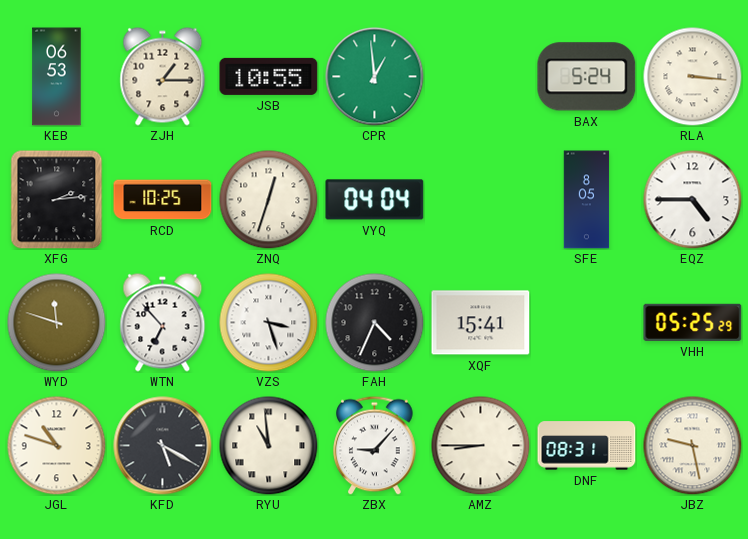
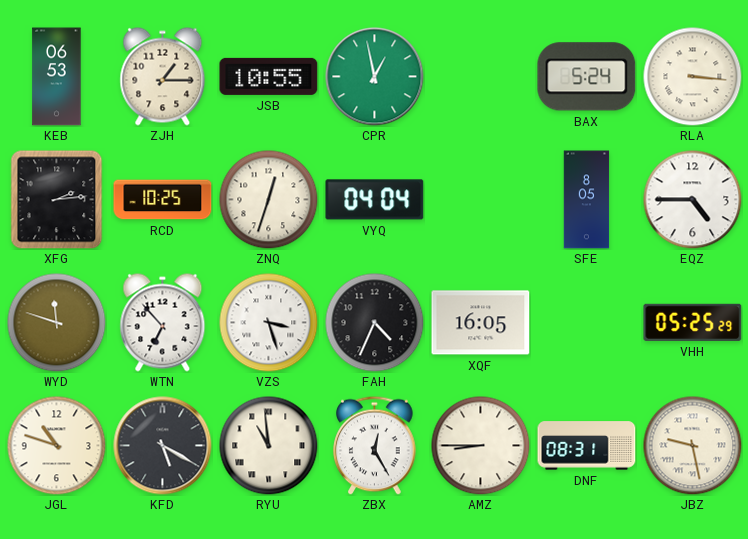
CPR: 12:59 -> 12:58 (375, 77)
XQF: 15:41 -> 16:05 (481, 323)
ZBX: 9:07 -> 12:25 (375, 445)
